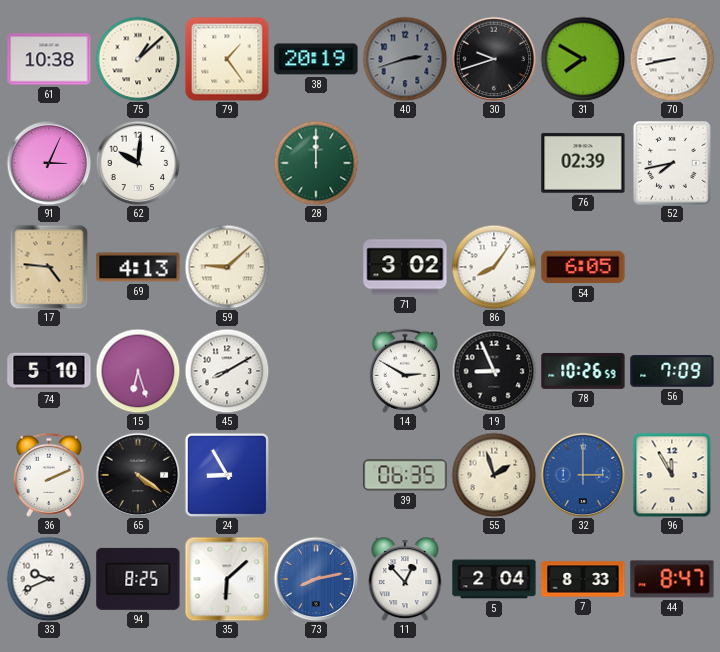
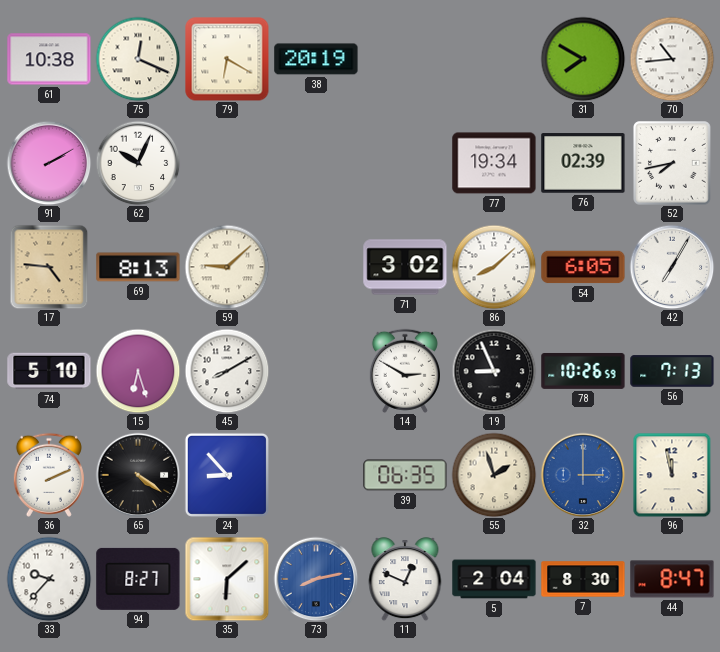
75: 1:08 -> 12:19 (138, 59)
79: 1:24 -> 6:20 (227, 59)
40: 2:42 -> none (405, 59)
30: 9:42 -> none (494, 59)
70: 8:43 -> 10:44 (672, 59)
91: 3:04 -> 2:10 (49, 163)
62: 10:01 -> 10:04 (138, 163)
28: 12:00 -> none (316, 163)
77: none -> 19:34 (494, 163)
69: 4:13 -> 8:13 (138, 267)
86: 8:06 -> 8:08 (494, 267)
42: none -> 7:05 (672, 267)
56: 7:09 -> 7:13 (672, 371)
24: 8:55 -> 8:53 (227, 475)
96: 11:55 -> 11:58 (672, 475)
33: 9:41 -> 9:37 (49, 579)
94: 8:25 -> 8:27 (138, 579)
11: 12:53 -> 12:49 (405, 579)
7: 8:33 -> 8:30 (583, 579)
